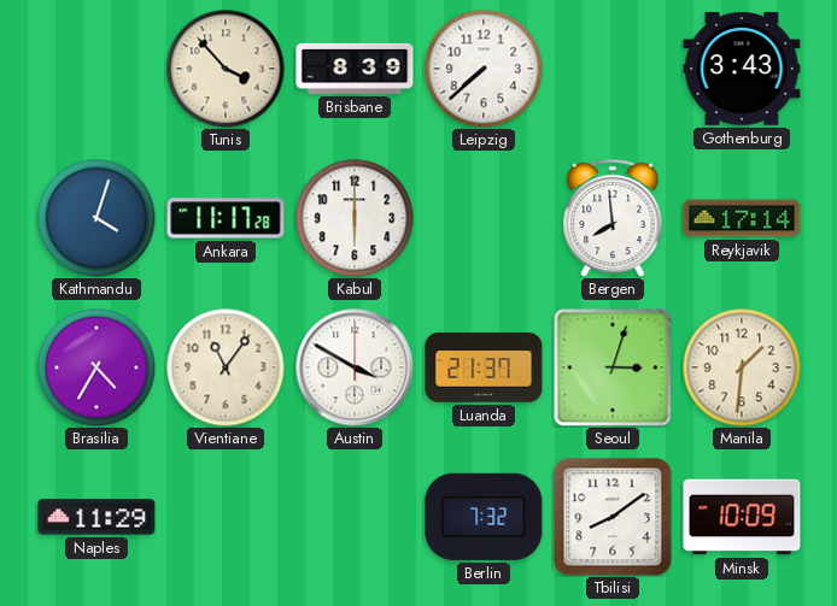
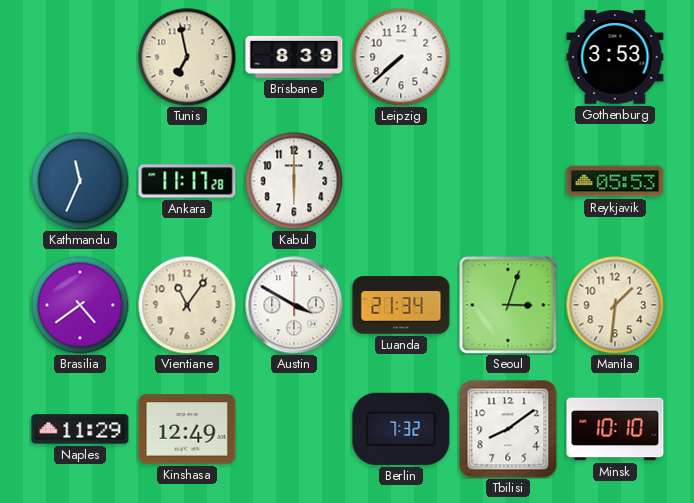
Tunis: 3:53 -> 6:58 (187, 57)
Gothenburg: 3:43 -> 3:53 (615, 57)
Kathmandu: 4:03 -> 11:34 (80, 181)
Bergen: 7:59 -> none (613, 218)
Reykjavik: 17:14 -> 05:53 (615, 181)
Brasilia: 4:35 -> 4:39 (80, 305)
Luanda: 21:37 -> 21:34 (401, 305)
Kinshasa: none -> 12:49 (187, 429)
Minsk: 10:09 -> 10:10 (615, 429)
